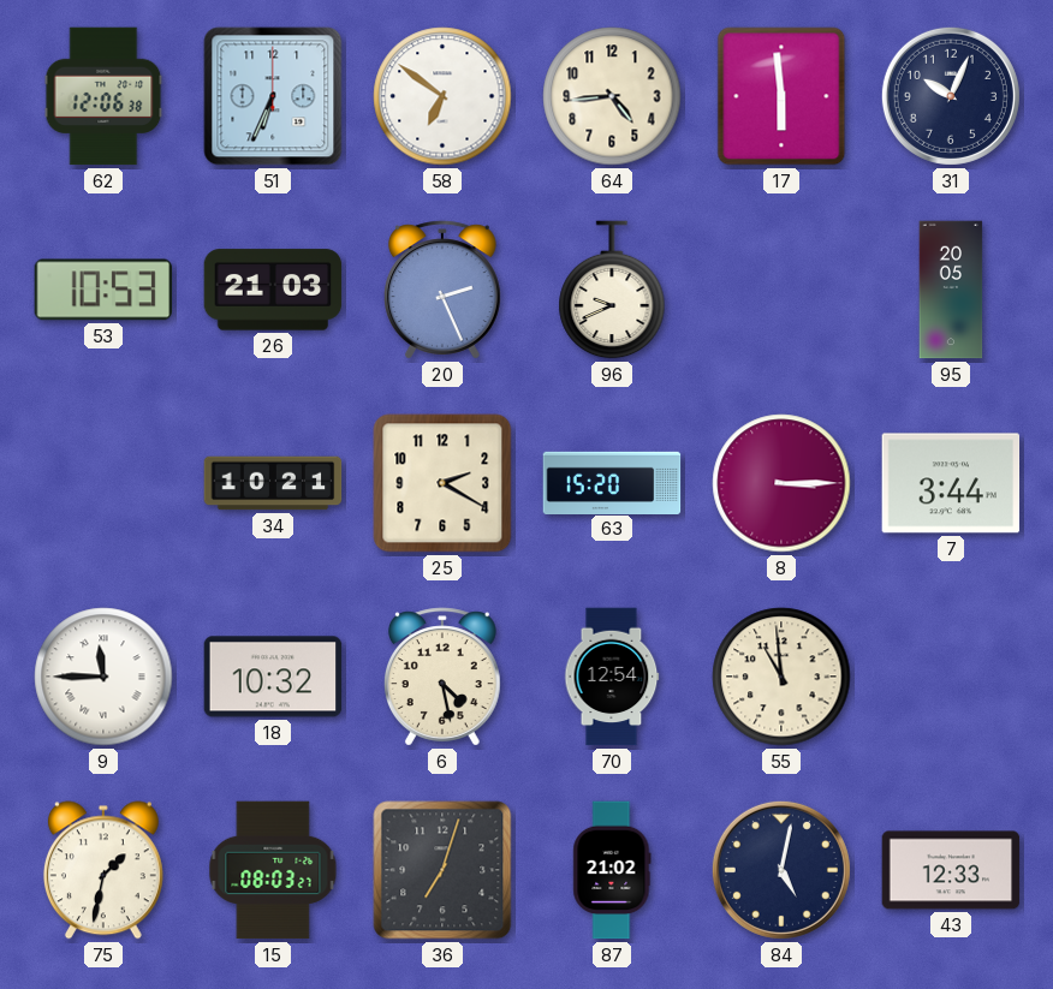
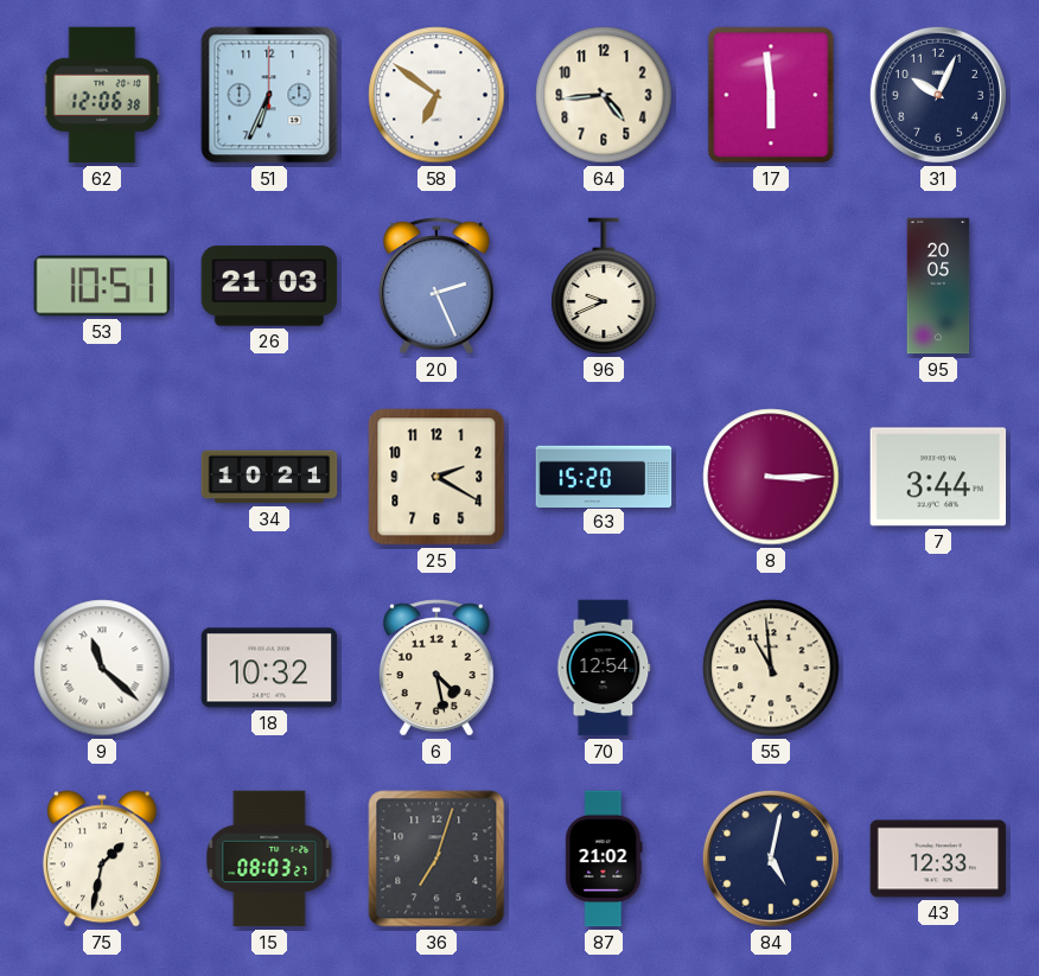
53: 10:53 -> 10:51 (102, 286)
9: 11:45 -> 11:22 (102, 668)
